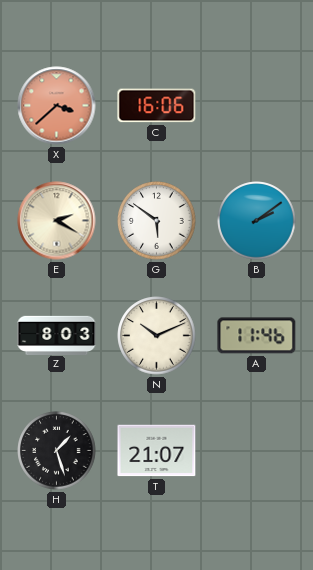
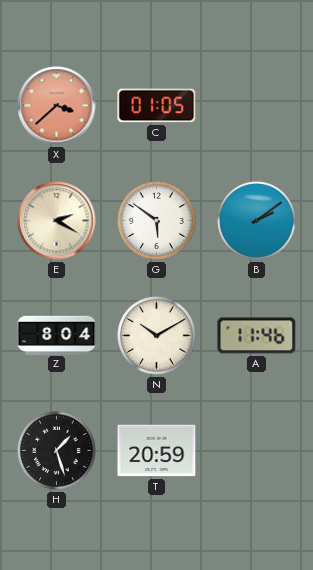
C: 16:06 -> 01:05 (157, 106)
Z: 8:03 -> 8:04 (57, 335)
N: 10:11 -> 10:10 (157, 336)
T: 21:07 -> 20:59 (157, 451)
